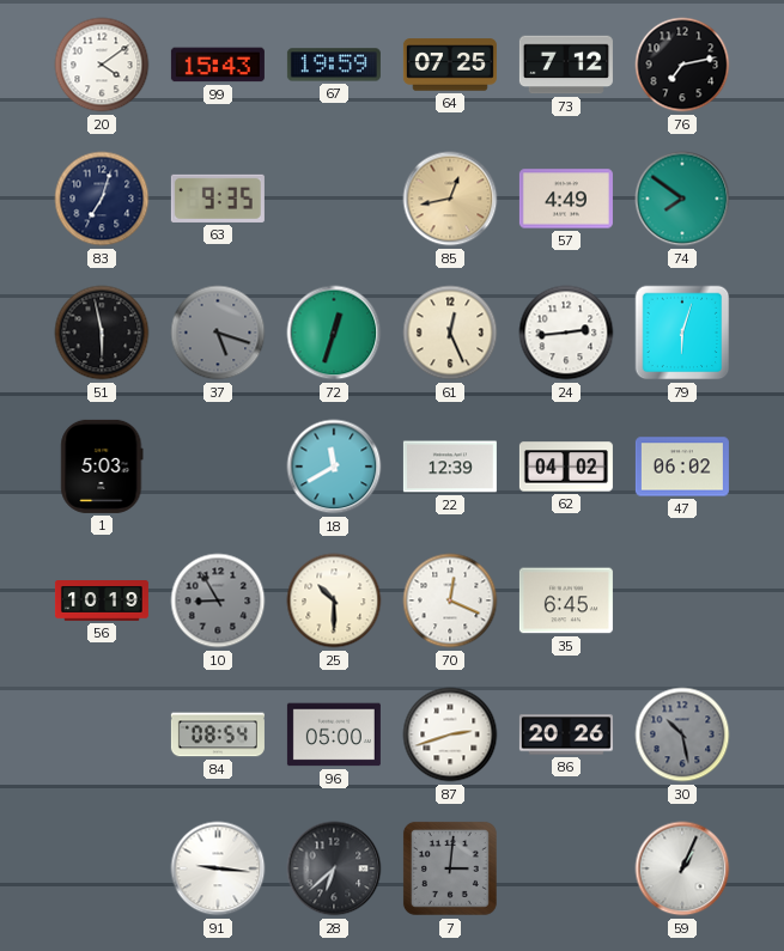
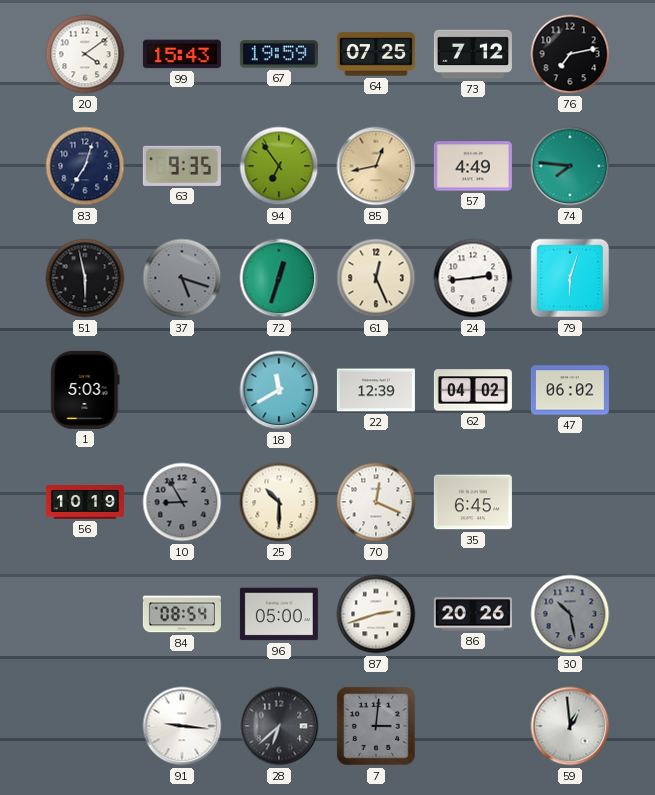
94: none -> 6:54 (279, 166)
74: 7:51 -> 7:46 (570, 166)
59: 1:04 -> 12:59 (570, 726)
